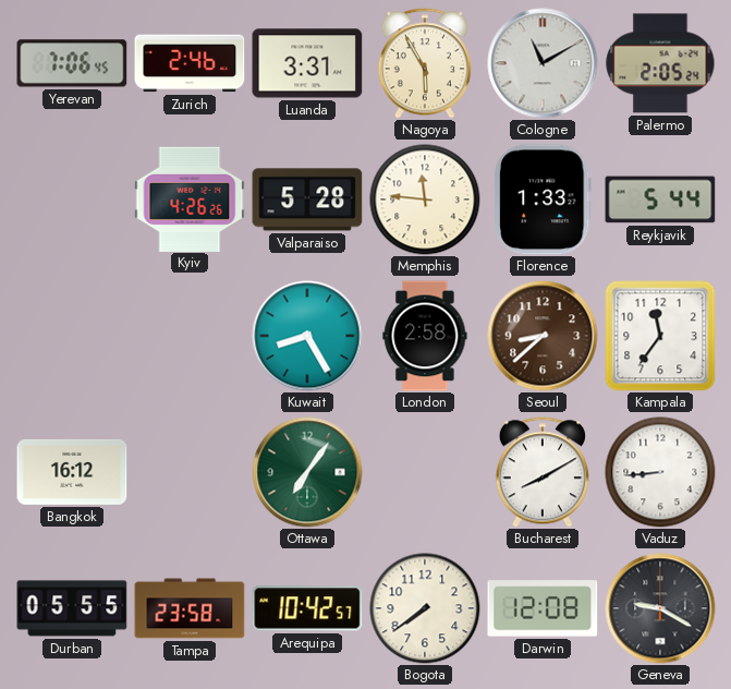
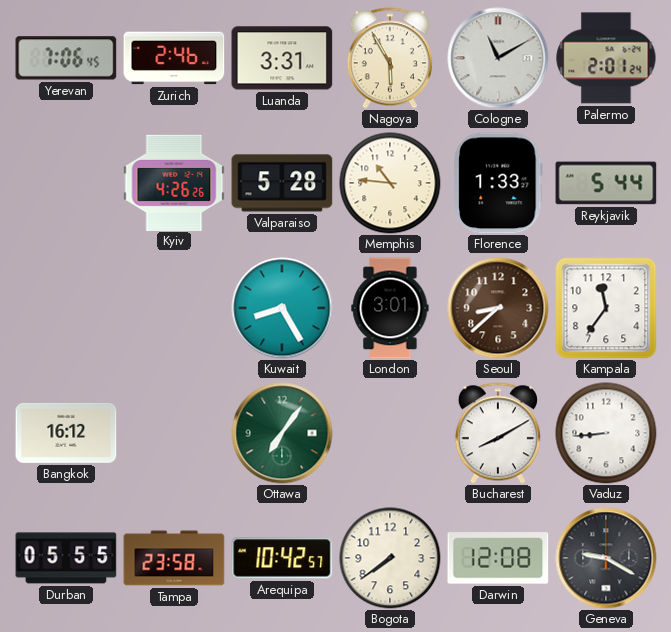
Palermo: 2:05 -> 2:01 (606, 58)
Memphis: 11:46 -> 10:46 (390, 183)
London: 2:58 -> 3:01 (390, 308)
